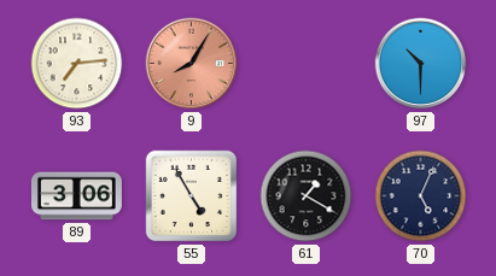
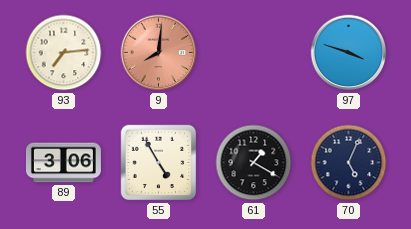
9: 8:05 -> 8:01 (159, 53)
97: 10:30 -> 3:48 (349, 53)
